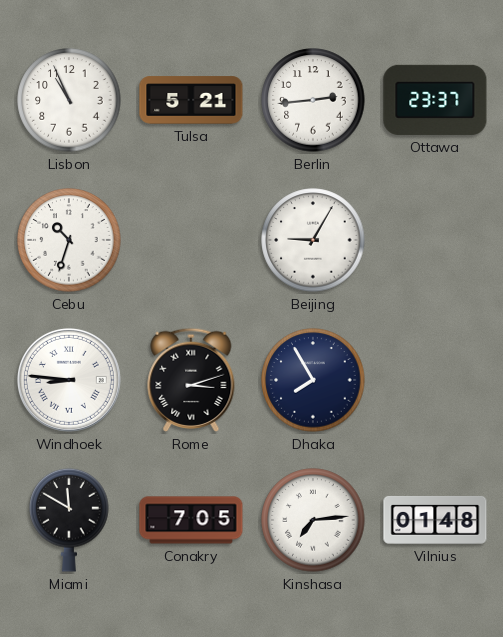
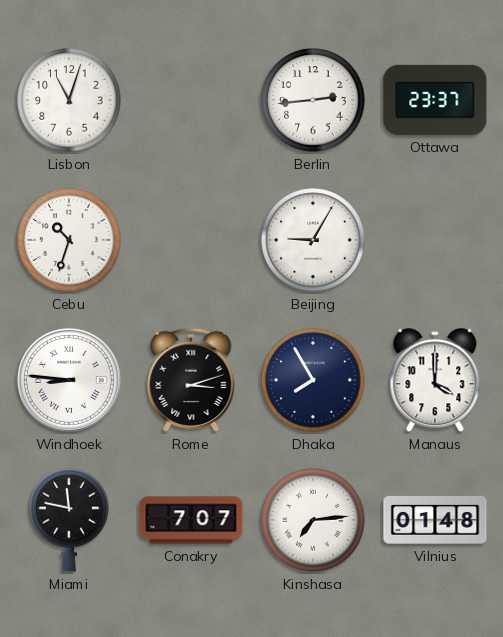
Lisbon: 10:56 -> 11:03 (69, 100)
Tulsa: 5:21 -> none (191, 100)
Manaus: none -> 4:00 (435, 381)
Miami: 11:50 -> 11:47 (69, 520)
Conakry: 7:05 -> 7:07 (191, 520)
